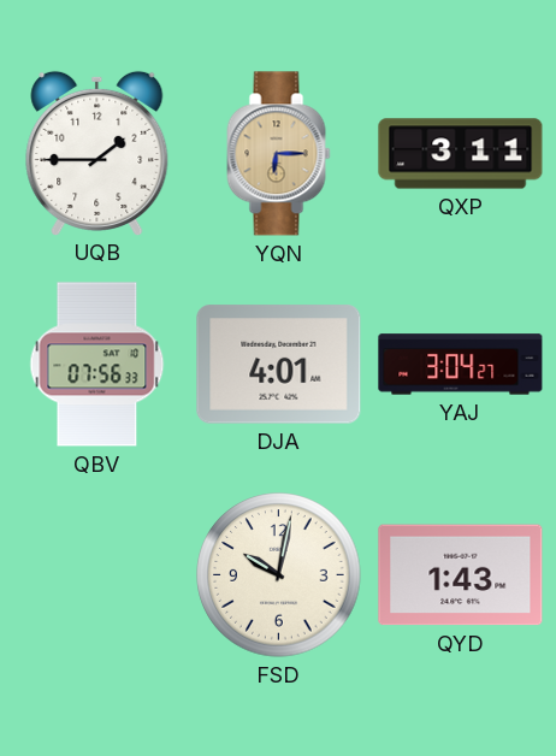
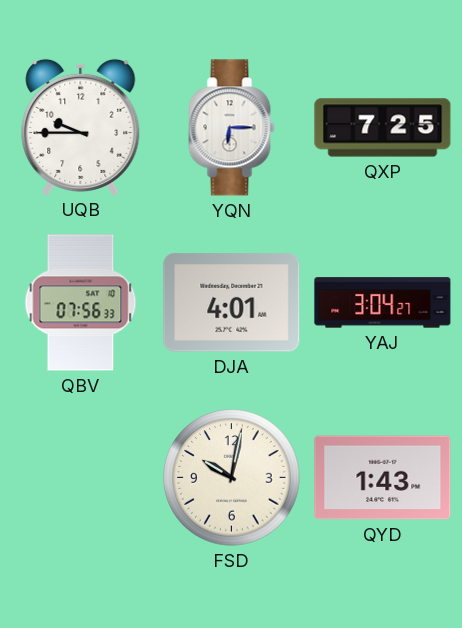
UQB: 1:45 -> 9:45 (81, 127)
YQN dial: champagne -> white (232, 128)
QXP: 3:11 -> 7:25 (383, 128)
